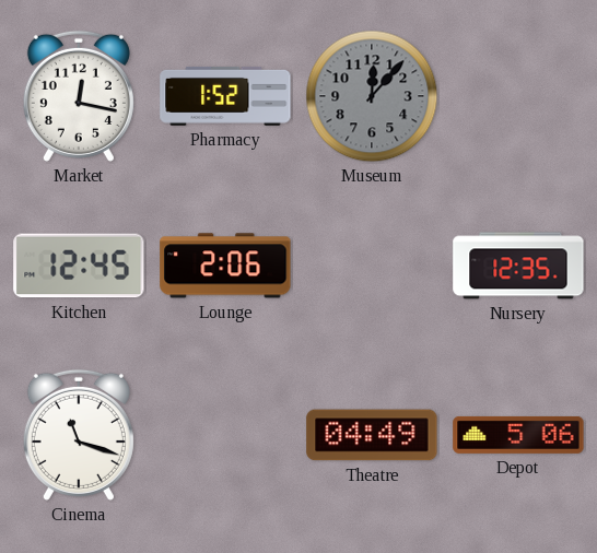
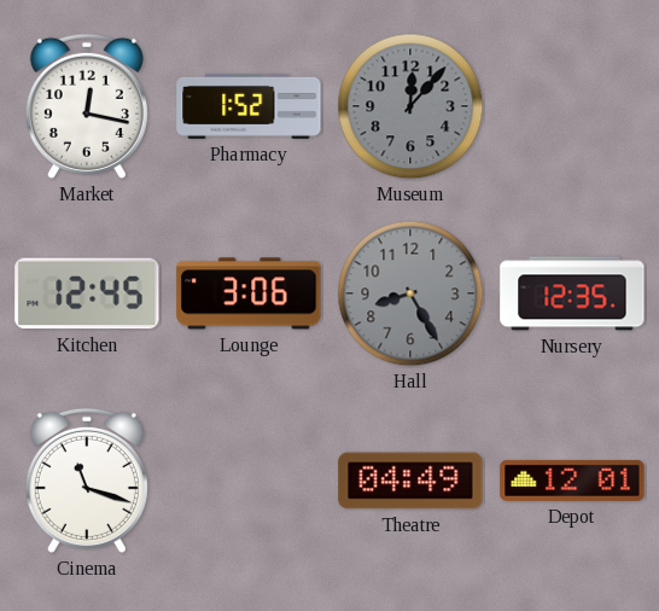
Lounge: 2:06 -> 3:06 (249, 293)
Hall: none -> 8:25 (410, 293)
Depot: 5:06 -> 12:01 (572, 481)
